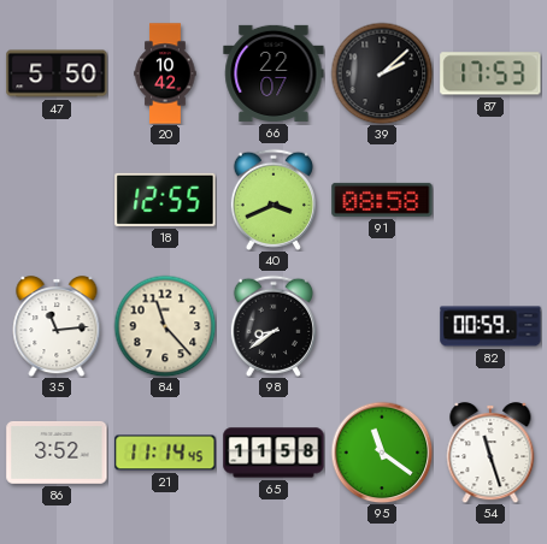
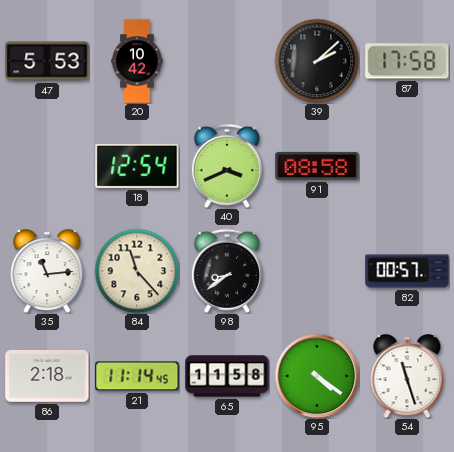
47: 5:50 -> 5:53 (47, 61)
66: 22:07 -> none (273, 73)
87: 17:53 -> 17:58 (407, 61)
18: 12:55 -> 12:54 (137, 166)
82: 00:59 -> 00:57 (407, 271)
86: 3:52 -> 2:18 (47, 376)
95: 11:21 -> 4:21 (317, 376)
